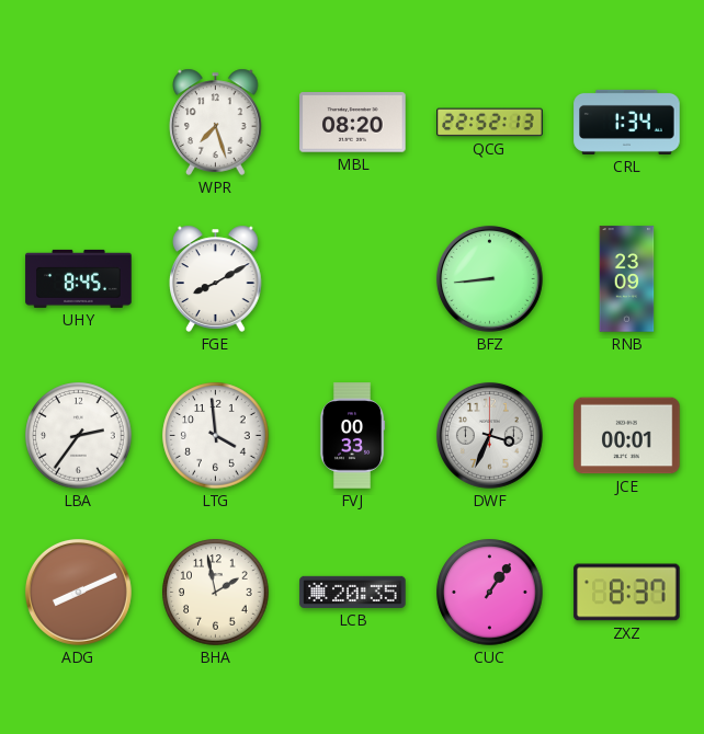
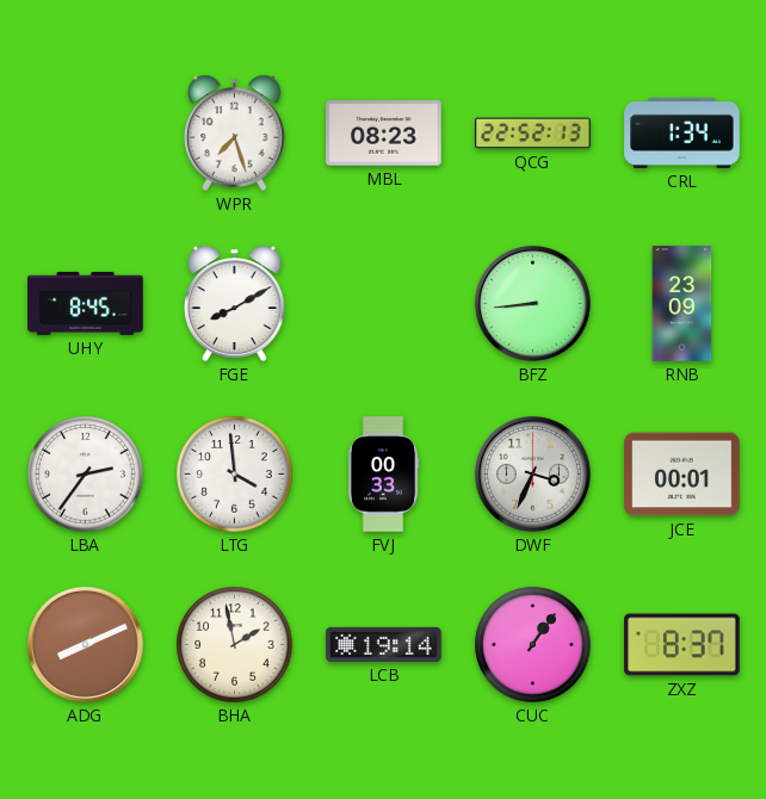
MBL: 08:20 -> 08:23 (384, 134)
LCB: 20:35 -> 19:14 (384, 644)
